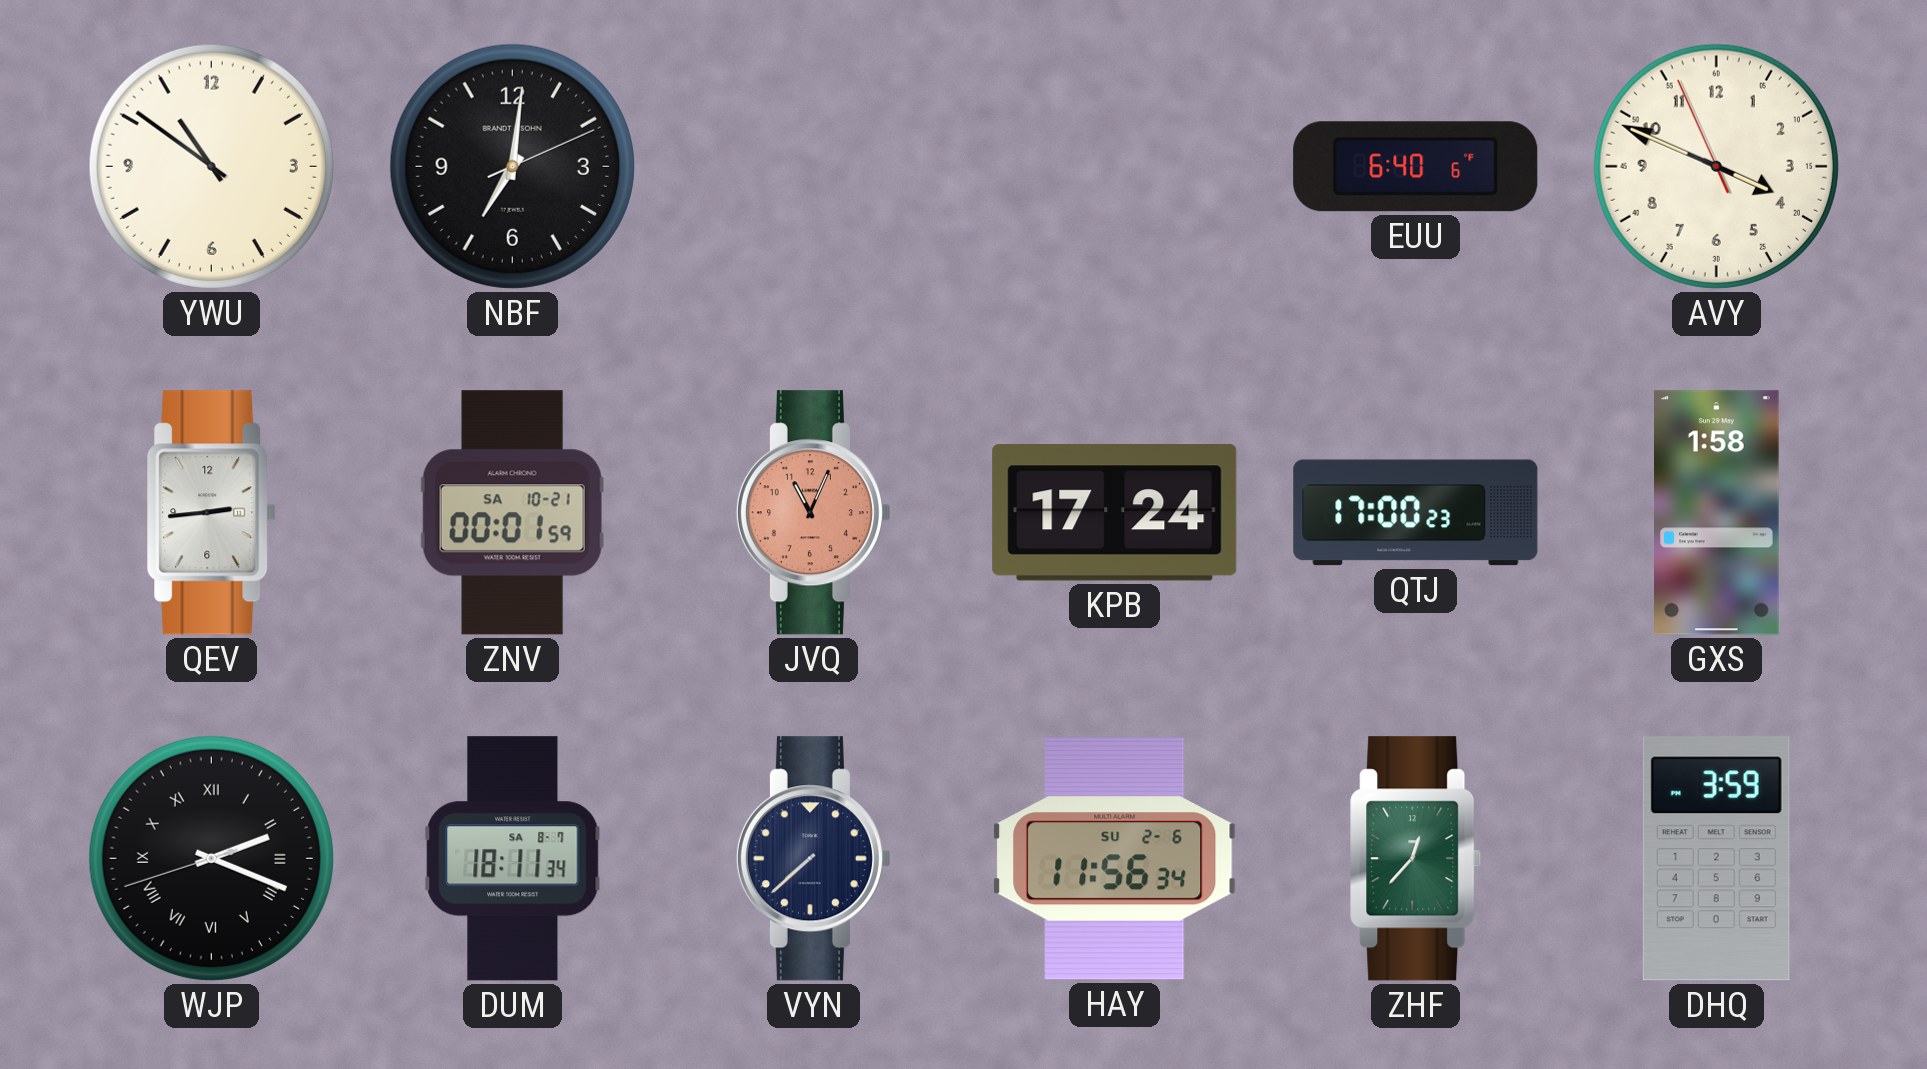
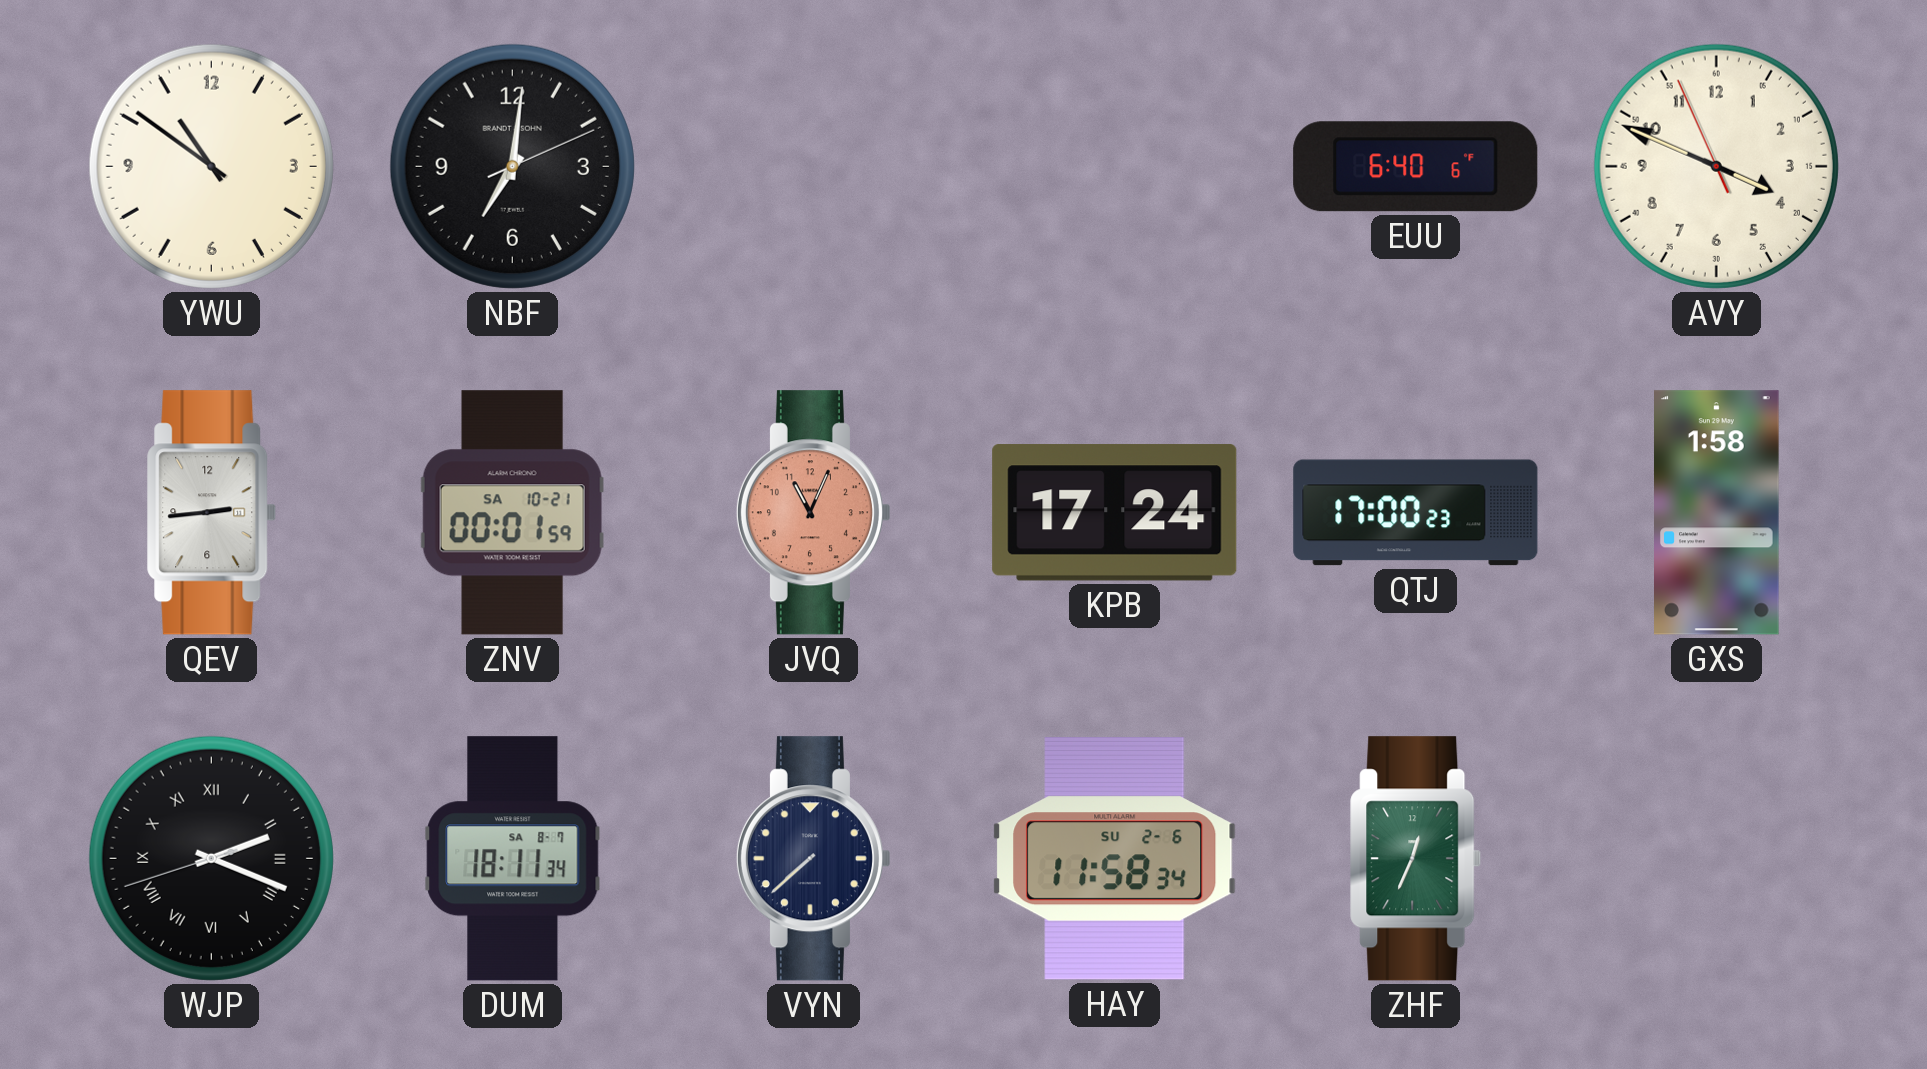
HAY: 11:56 -> 11:58 (1115, 859)
ZHF: 12:37 -> 12:34 (1416, 859)
DHQ: 3:59 -> none (1716, 859)
